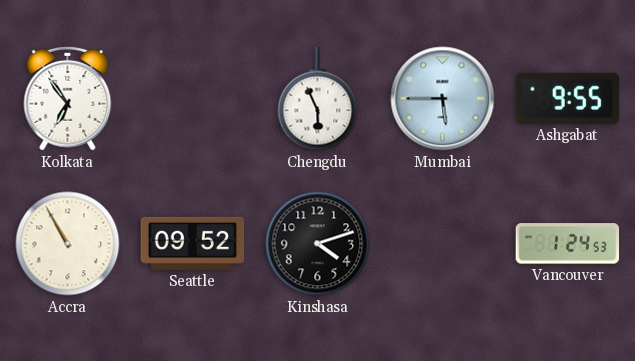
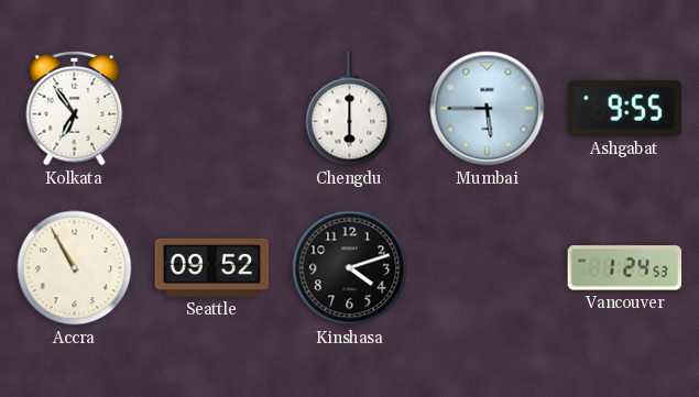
Chengdu: 5:56 -> 6:00 (350, 109)
